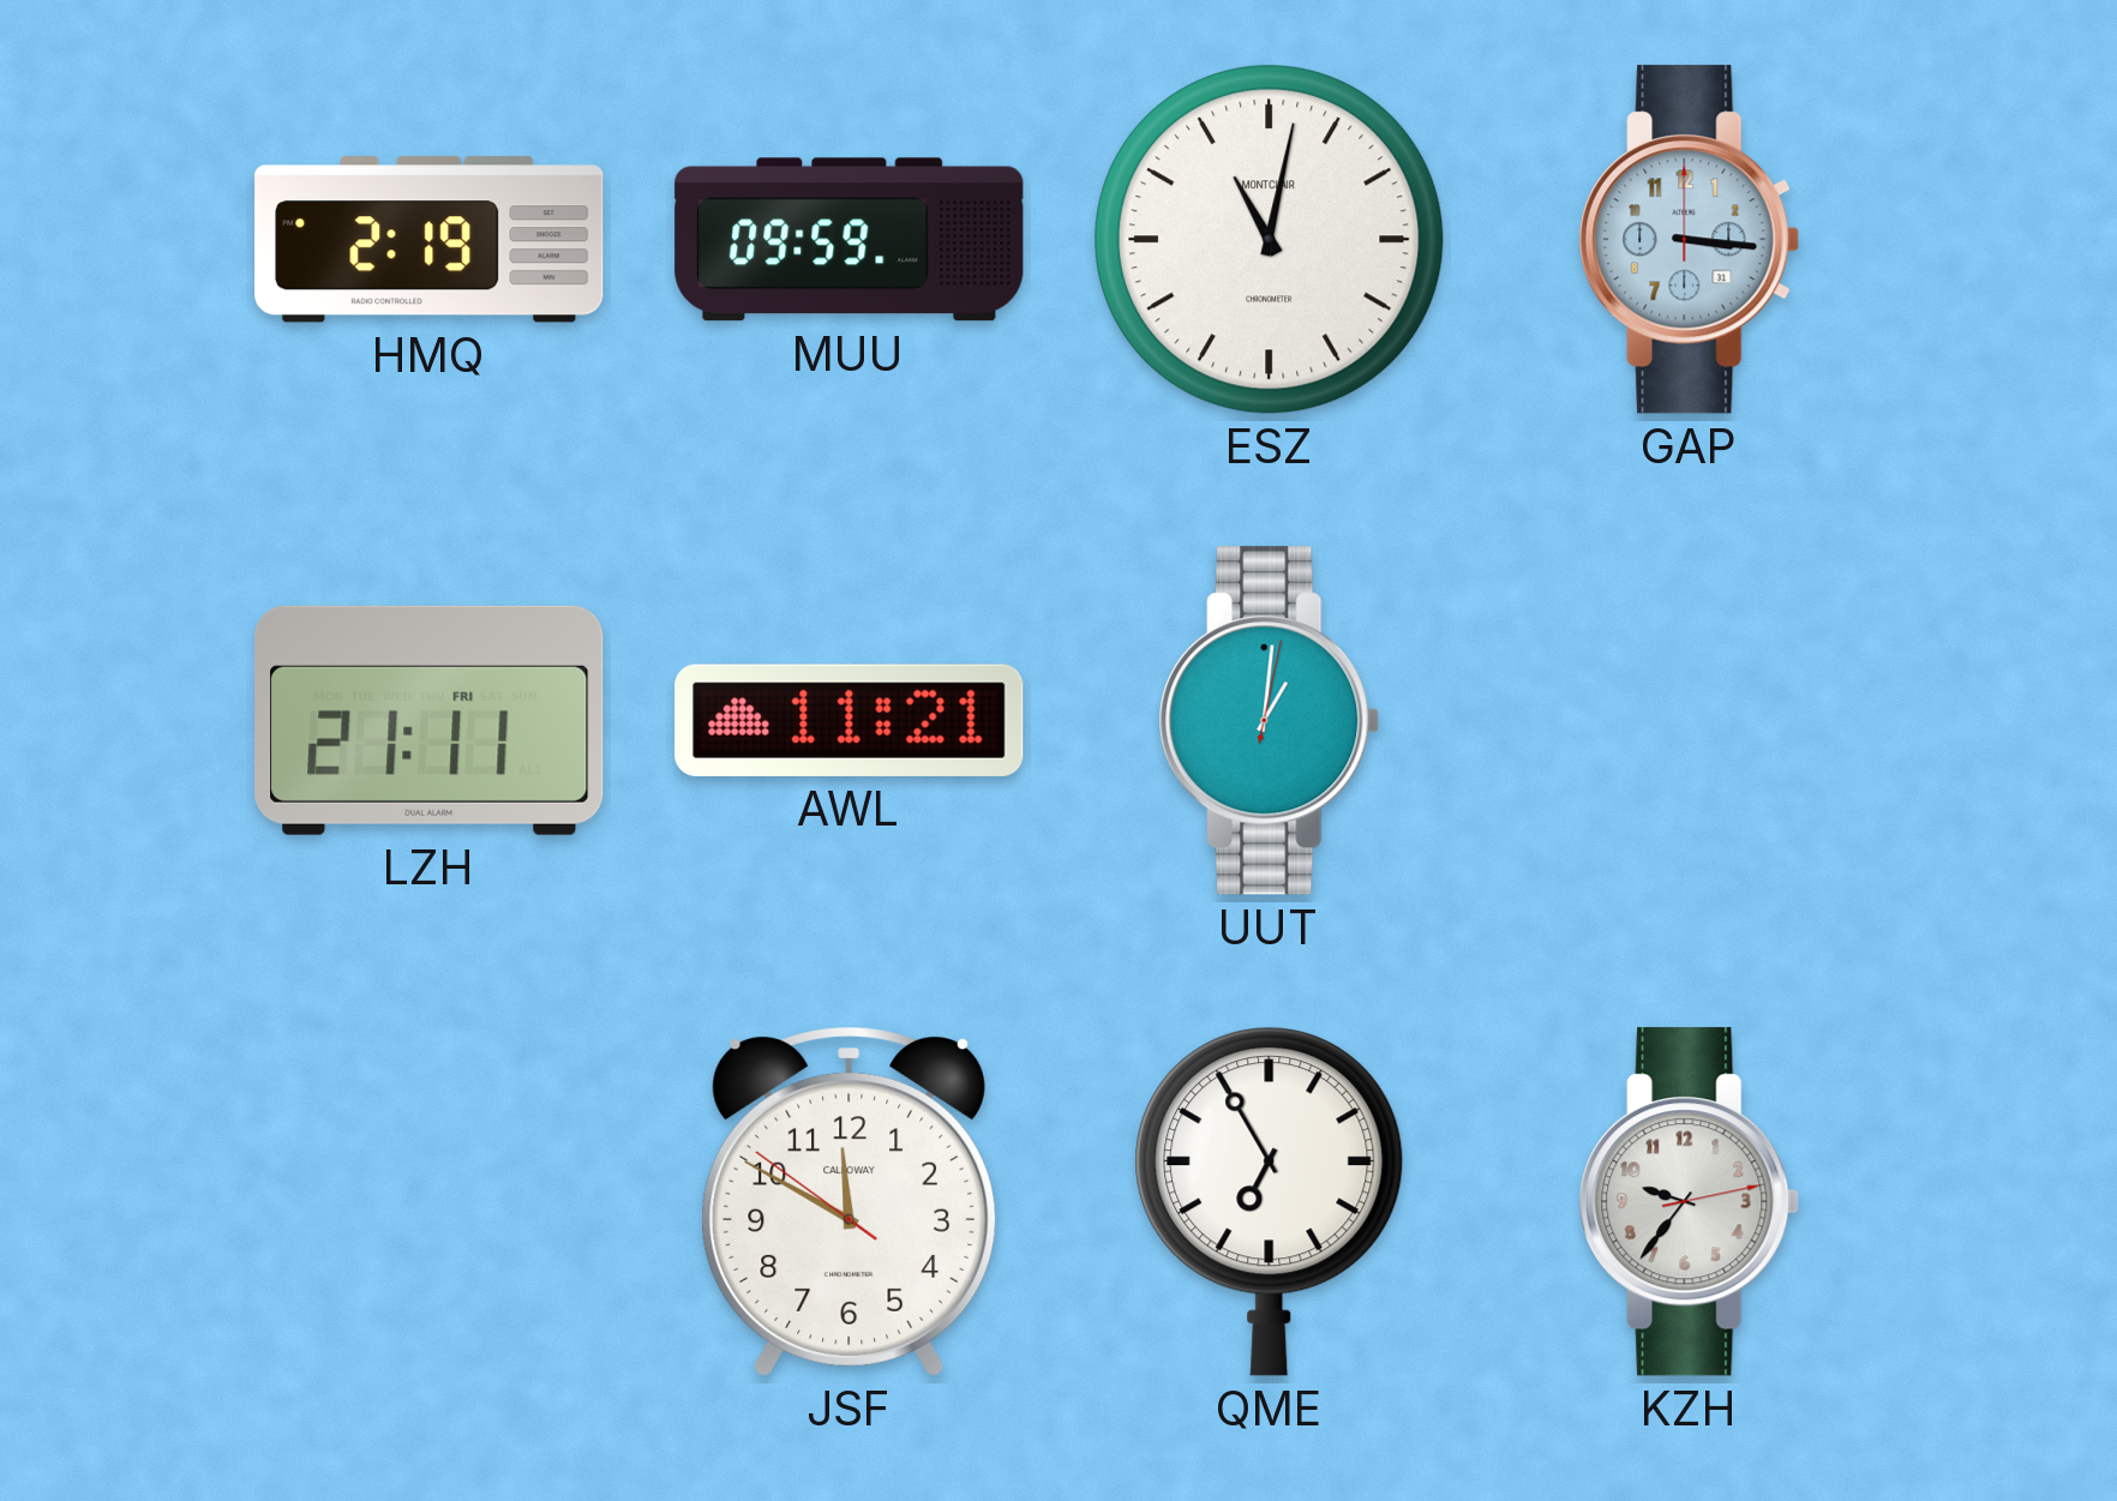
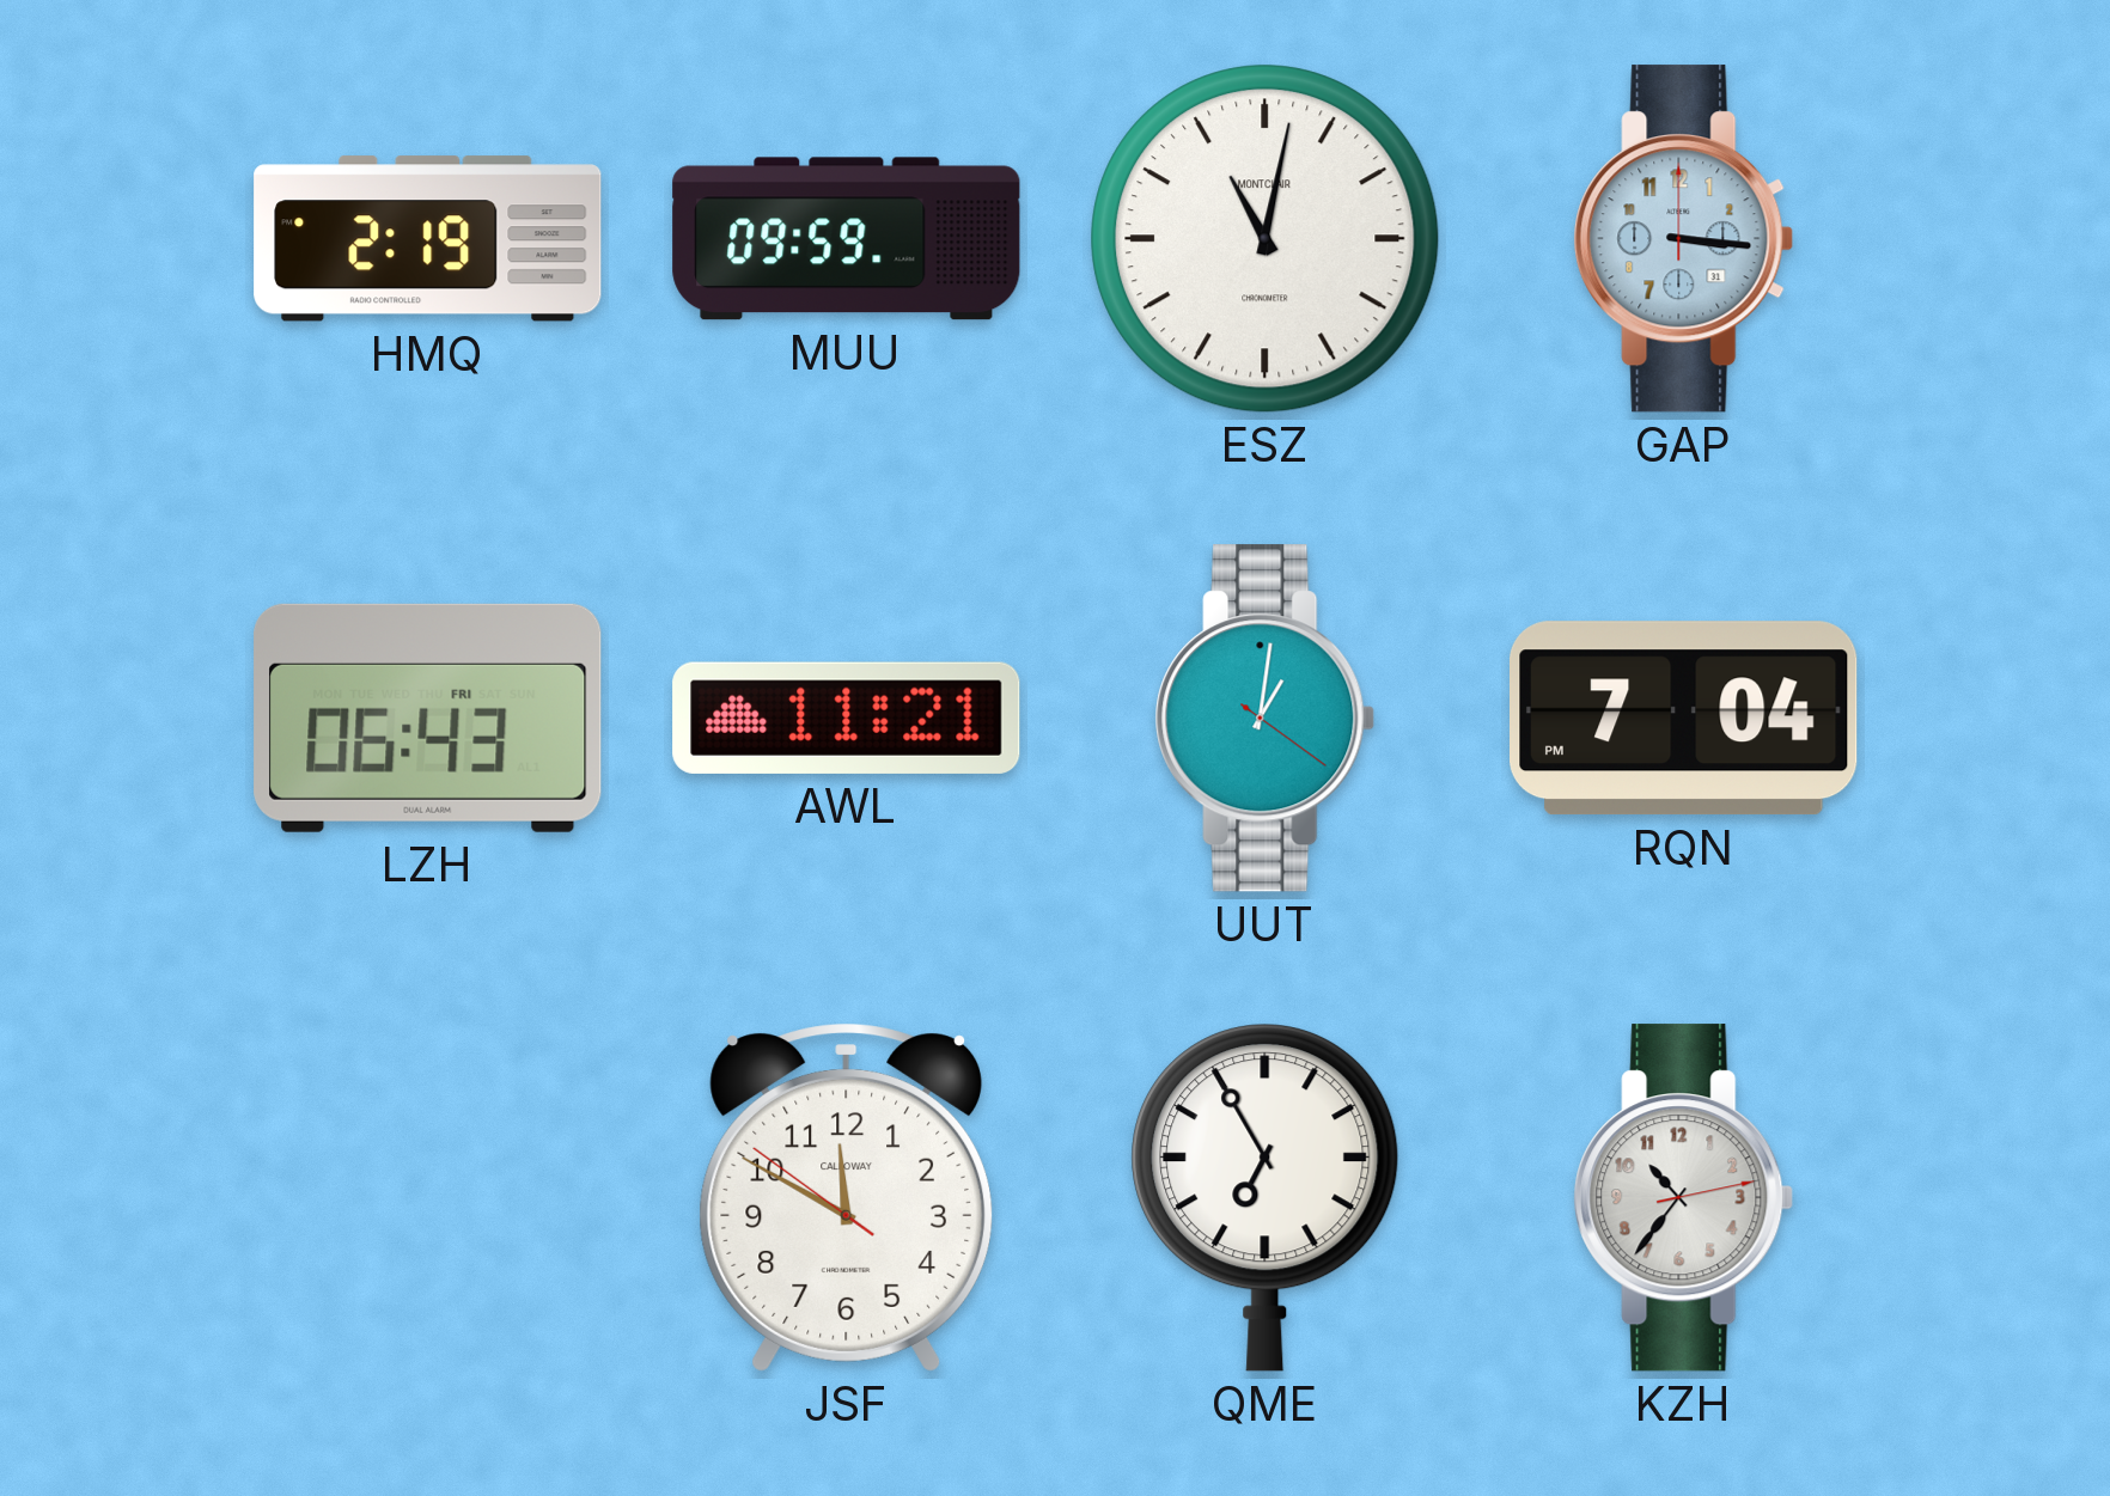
LZH: 21:11 -> 06:43 (428, 718)
UUT: 1:01:02 -> 1:01:21 (1266, 719)
RQN: none -> 7:04 (1684, 719)
KZH: 9:36 -> 10:36 (1684, 1198)
